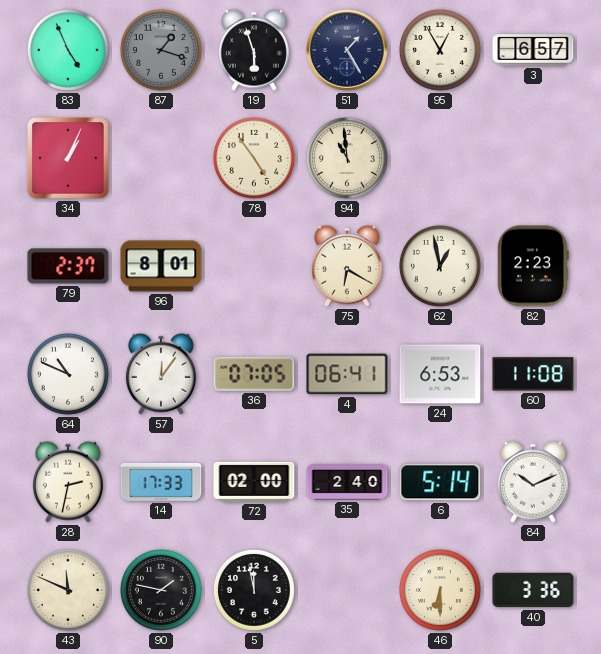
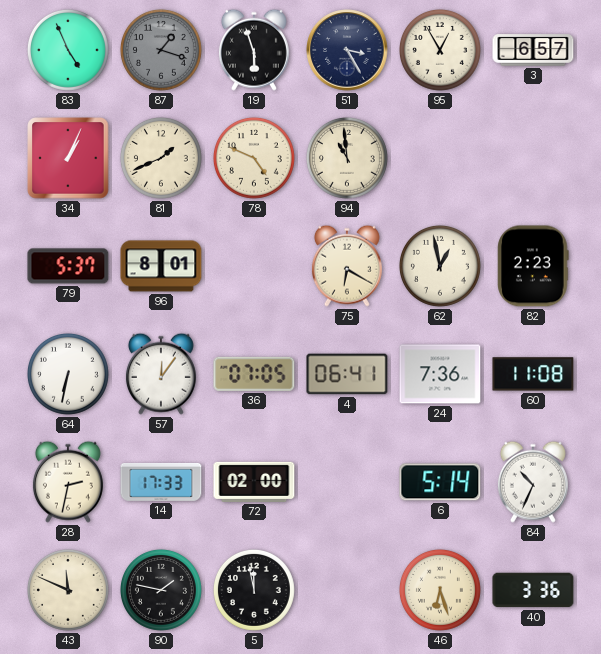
51: 1:25 -> 3:25 (347, 50)
81: none -> 1:41 (161, 158)
78: 4:54 -> 4:49 (254, 158)
79: 2:37 -> 5:37 (68, 266)
64: 10:49 -> 6:32 (68, 374)
24: 6:53 -> 7:36 (440, 374)
35: 2:40 -> none (347, 483)
84: 10:11 -> 10:34 (533, 482)
46: 6:30 -> 6:27 (440, 590)
